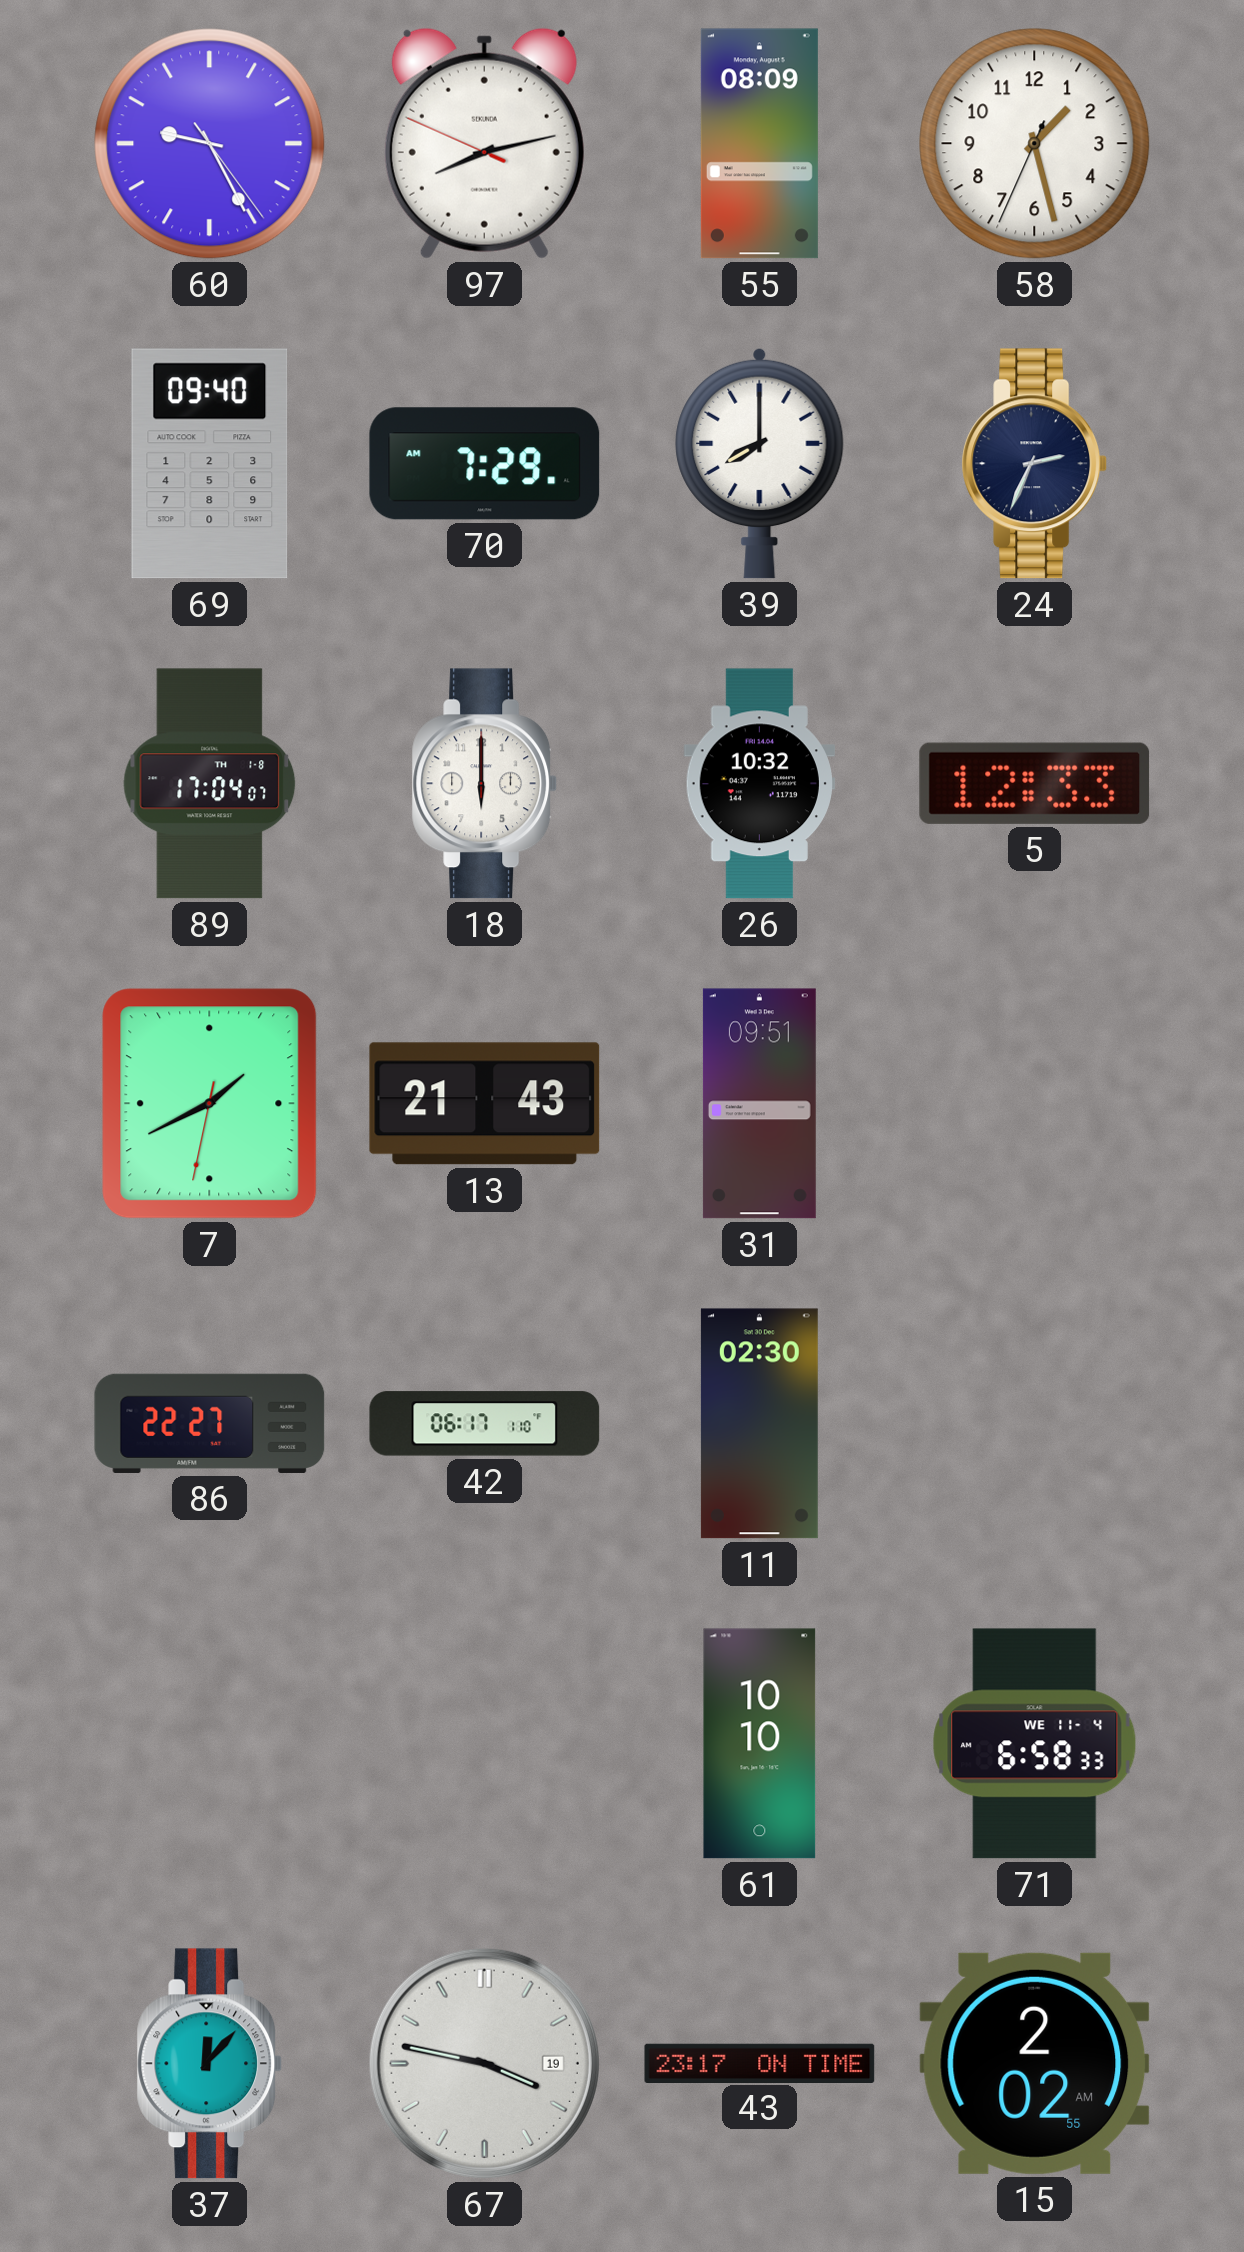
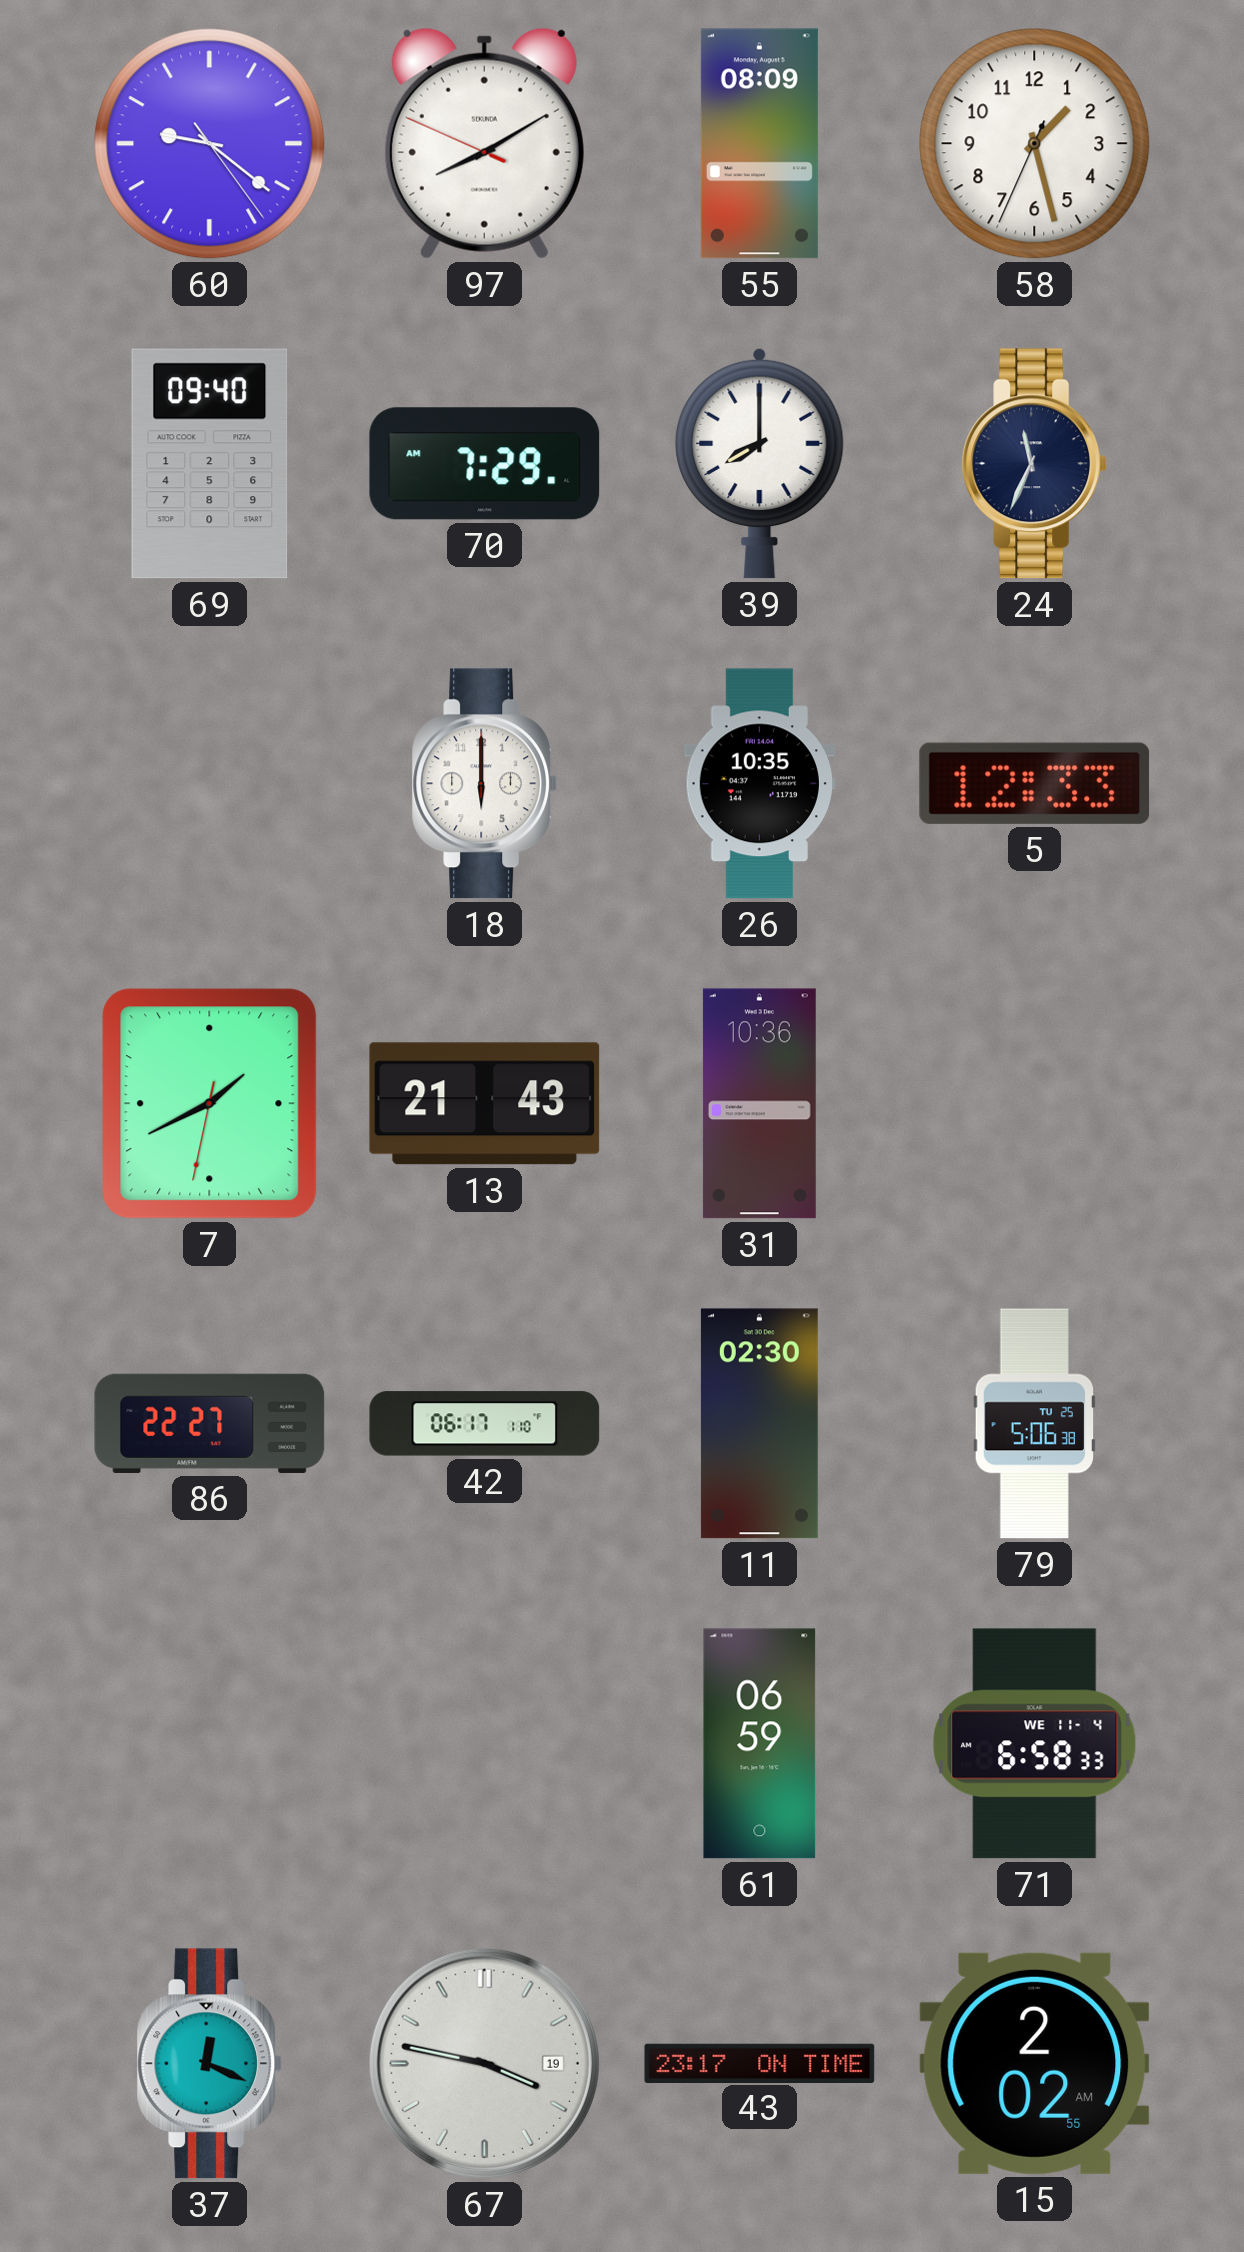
60: 9:25 -> 9:21 (210, 144)
97: 8:12 -> 8:09 (484, 143)
24: 2:34 -> 11:34 (1035, 464)
89: 17:04 -> none (210, 784)
26: 10:32 -> 10:35 (759, 784)
31: 09:51 -> 10:36 (759, 1104)
79: none -> 5:06 (1034, 1424)
61: 10:10 -> 06:59 (760, 1744)
37: 12:07 -> 12:19 (210, 2064)
